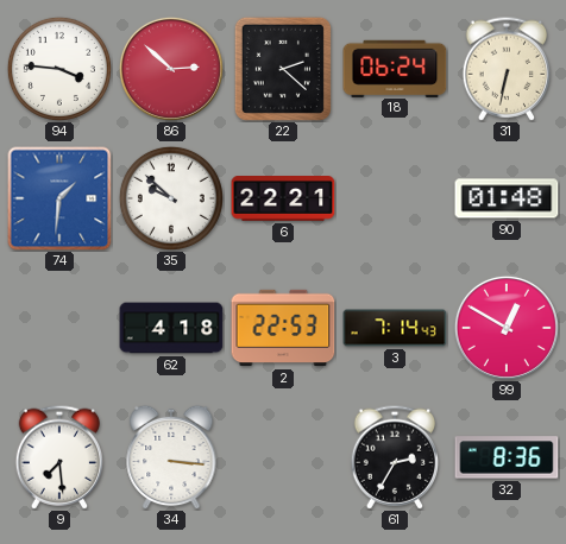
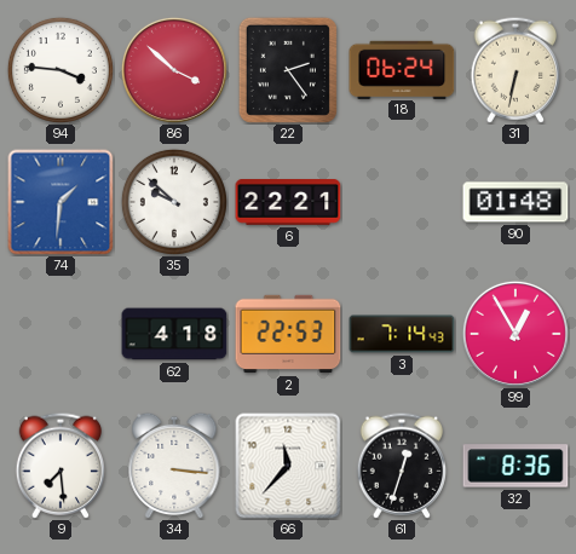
86: 2:52 -> 3:52 (174, 70)
22: 2:22 -> 2:24 (288, 70)
99: 12:50 -> 12:55 (515, 334)
66: none -> 11:37 (288, 466)
61: 2:35 -> 12:33 (401, 466)
